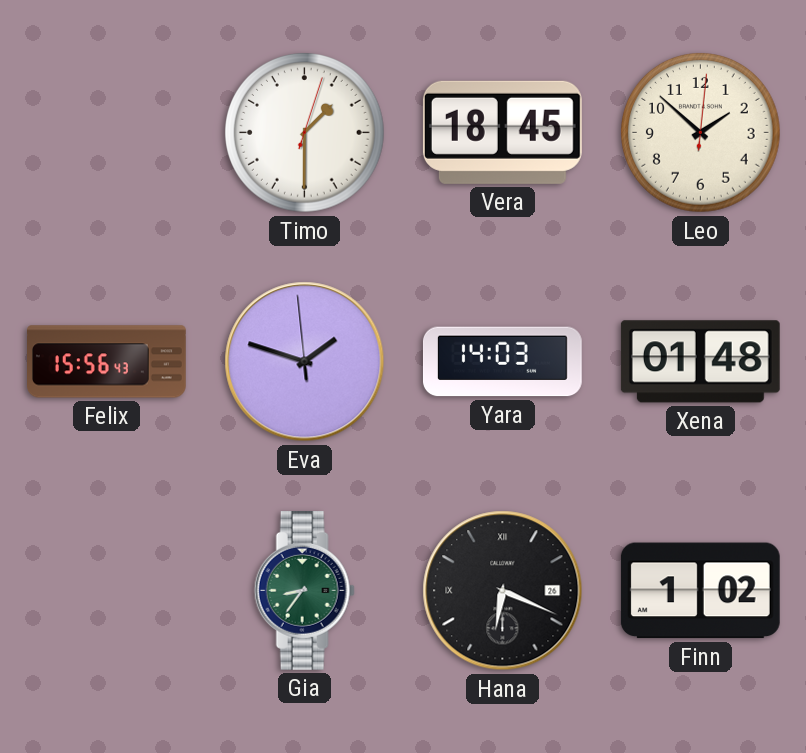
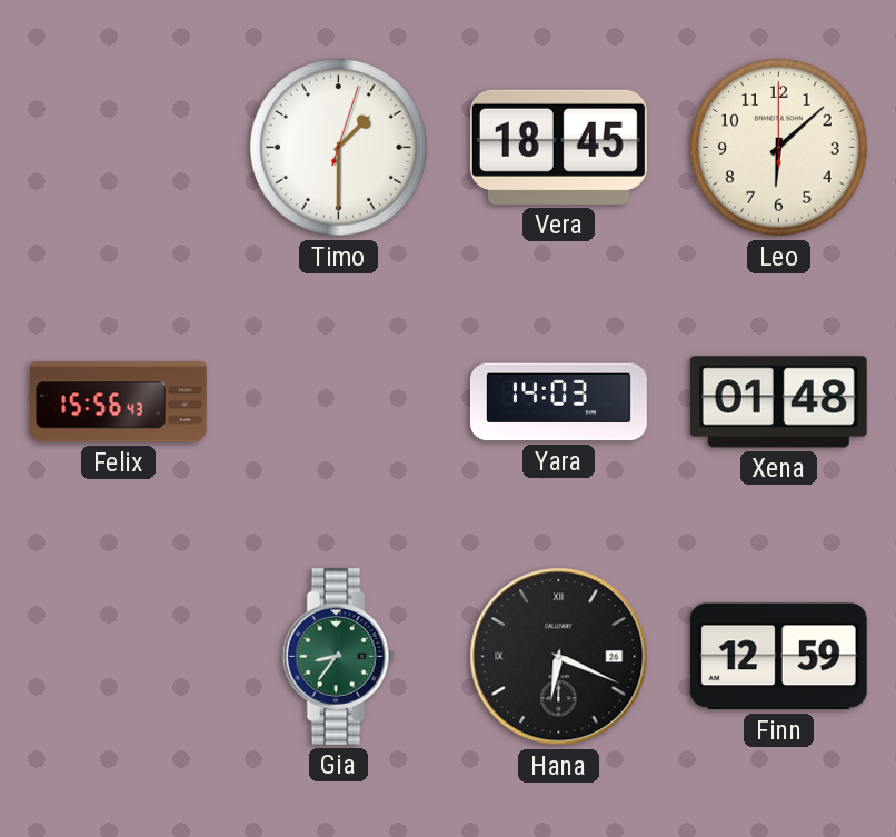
Leo: 1:52 -> 6:08 (779, 148)
Eva: 1:47 -> none (305, 362)
Finn: 1:02 -> 12:59 (778, 657)
